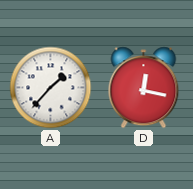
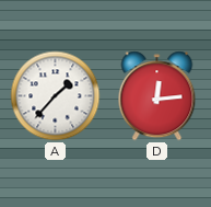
D: 12:17 -> 12:14 (157, 96)
